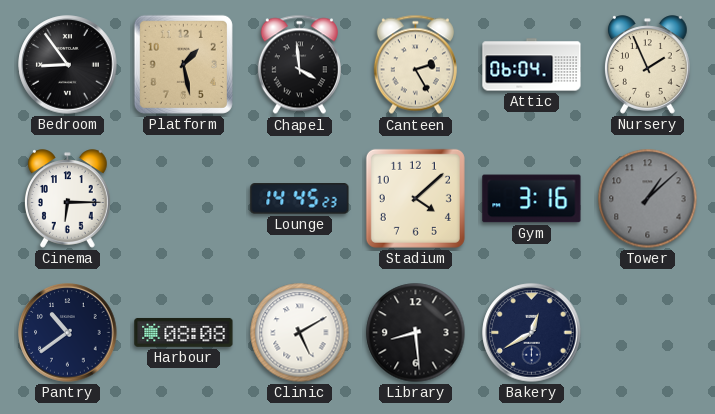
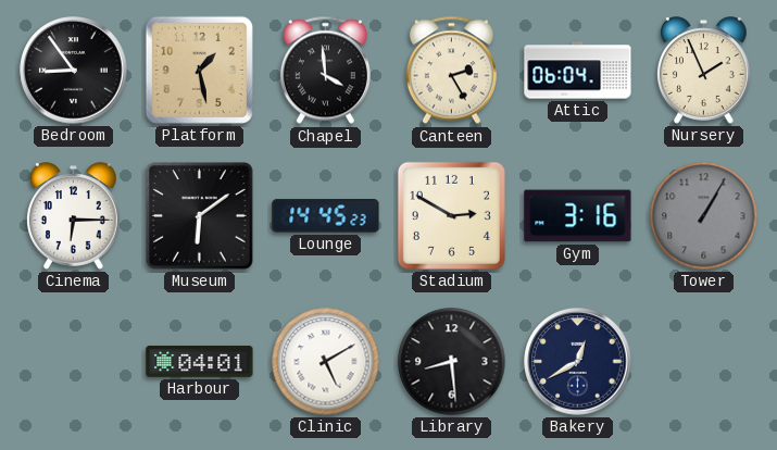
Museum: none -> 6:09 (200, 216)
Stadium: 4:08 -> 2:50 (451, 215)
Tower: 1:08 -> 1:05 (704, 216)
Pantry: 10:39 -> none (68, 333)
Harbour: 08:08 -> 04:01 (200, 361)
